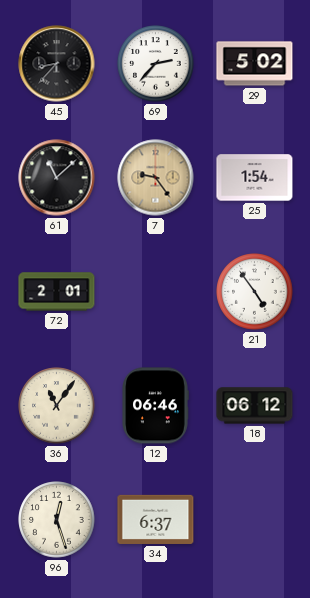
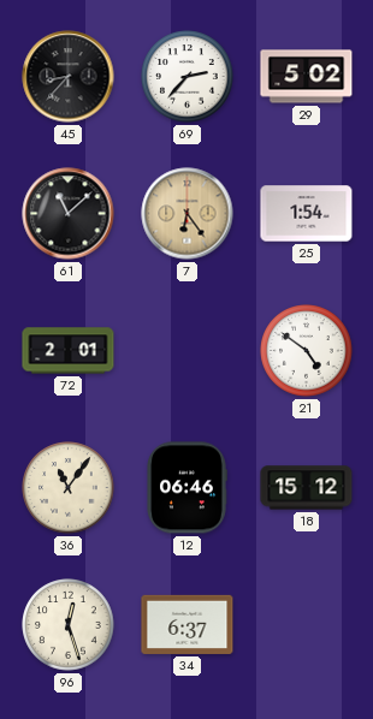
7: 9:24 -> 6:24 (188, 214)
21: 4:54 -> 4:51 (307, 351)
18: 06:12 -> 15:12 (307, 488)
